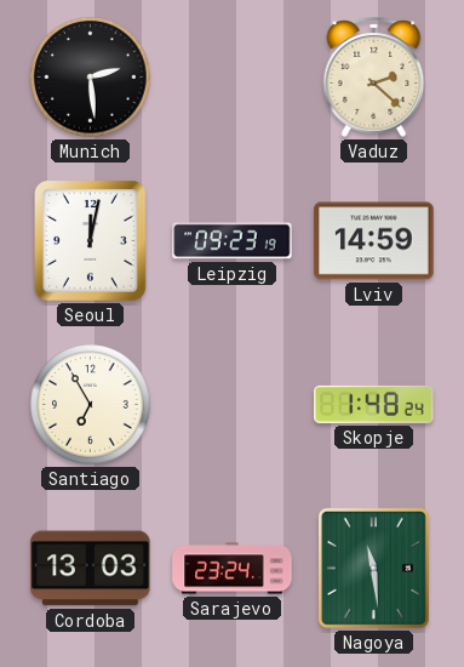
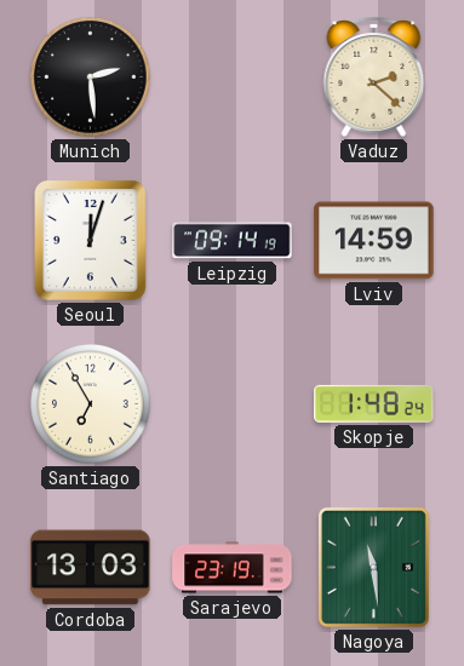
Seoul: 12:02 -> 12:03 (90, 241)
Leipzig: 09:23 -> 09:14 (233, 241)
Sarajevo: 23:24 -> 23:19 (233, 568)
